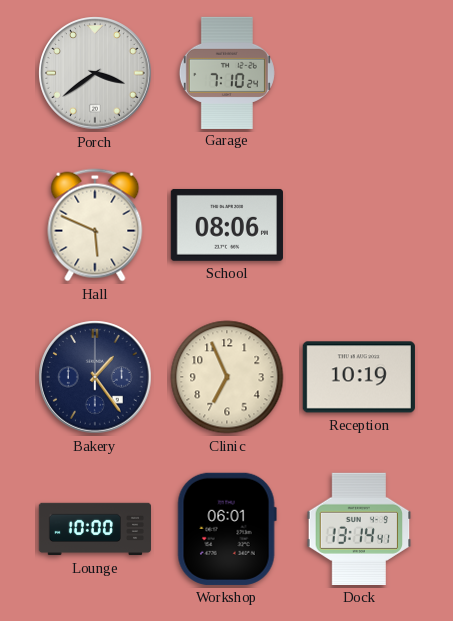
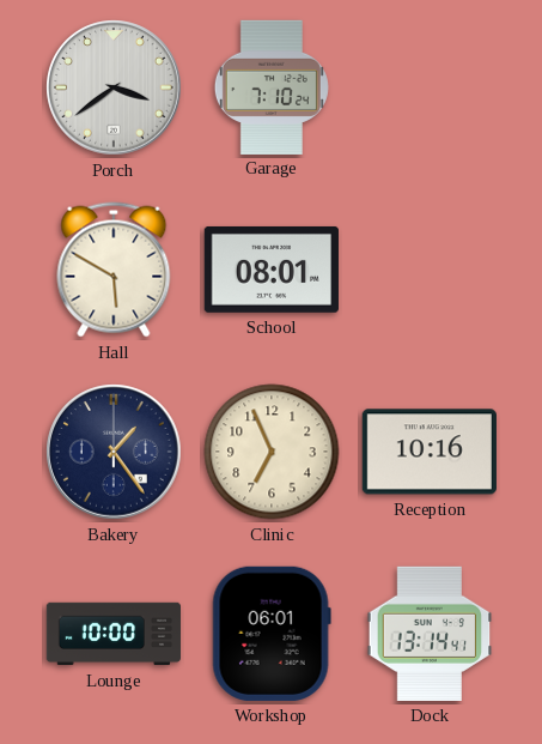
Hall: 5:49 -> 5:50 (114, 270)
School: 08:06 -> 08:01 (272, 270)
Reception: 10:19 -> 10:16 (430, 452)
